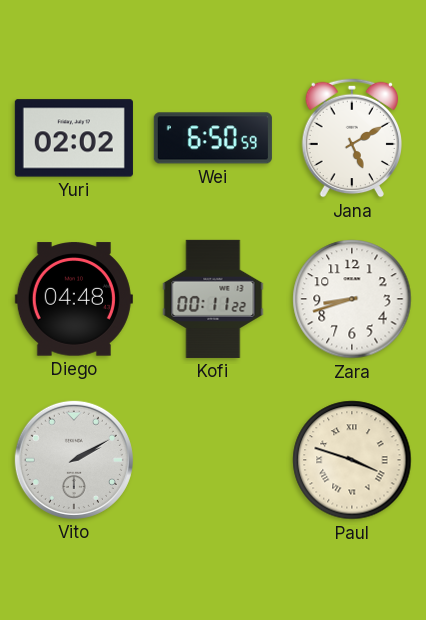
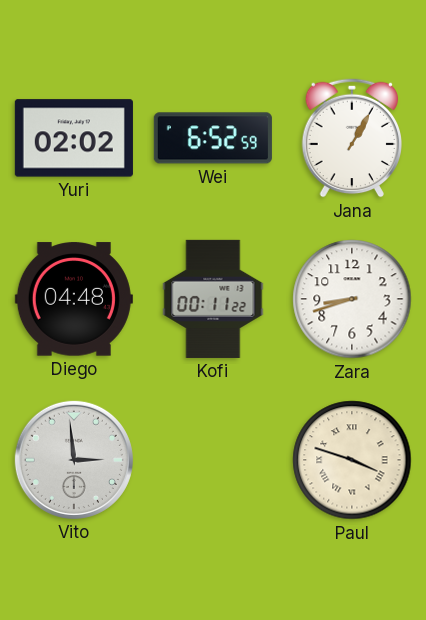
Wei: 6:50 -> 6:52 (213, 138)
Jana: 5:10 -> 1:05 (351, 138)
Vito: 2:10 -> 2:59 (74, 460)
